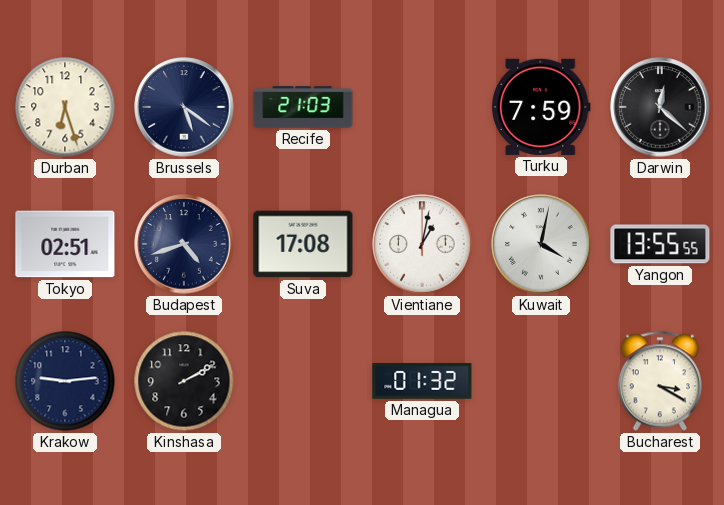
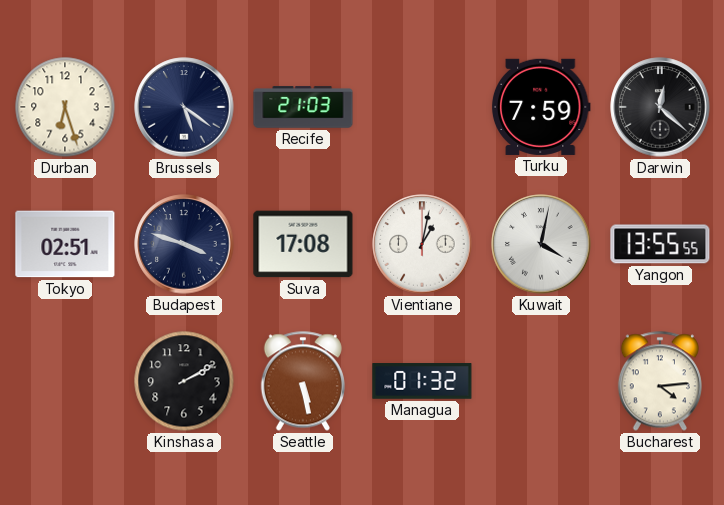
Budapest: 4:42 -> 3:48 (184, 244)
Krakow: 9:14 -> none (65, 381)
Seattle: none -> 5:28 (303, 381)
Bucharest: 3:20 -> 4:14 (660, 381)
